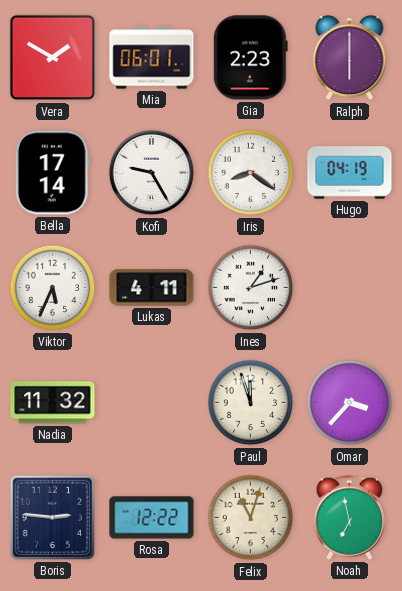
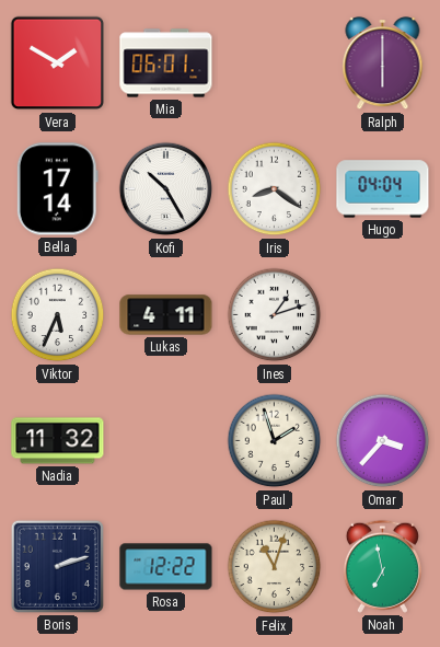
Gia: 2:23 -> none (250, 58)
Kofi: 9:25 -> 10:25 (166, 189)
Hugo: 04:19 -> 04:04 (383, 189)
Paul: 11:57 -> 1:57 (275, 441)
Boris: 2:46 -> 2:12 (57, 566)
